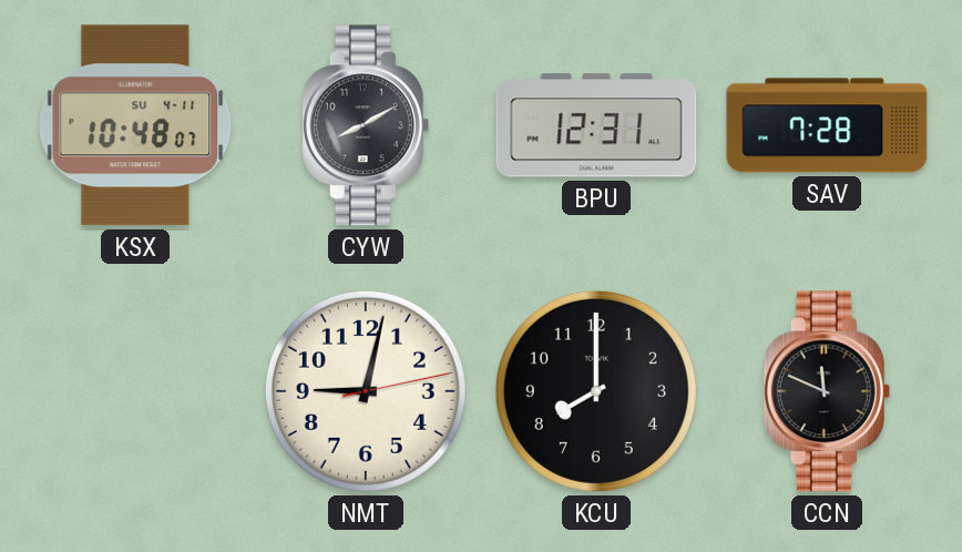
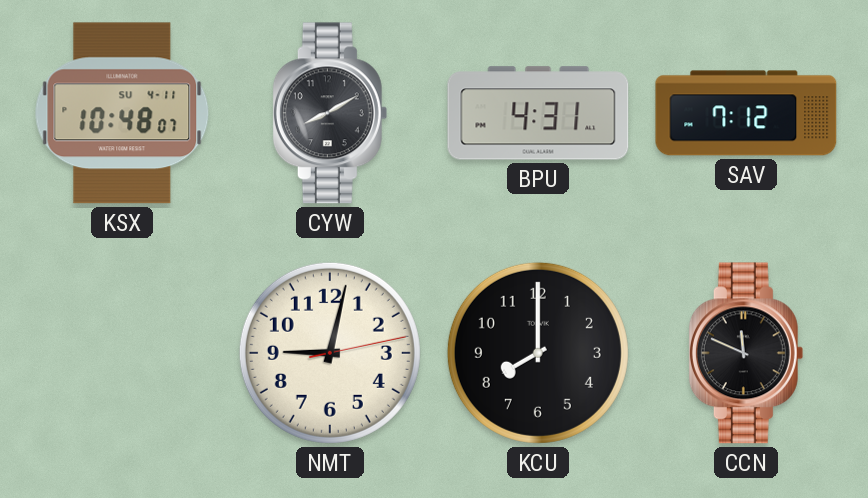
BPU: 12:31 -> 4:31 (538, 113)
SAV: 7:28 -> 7:12 (746, 113)
